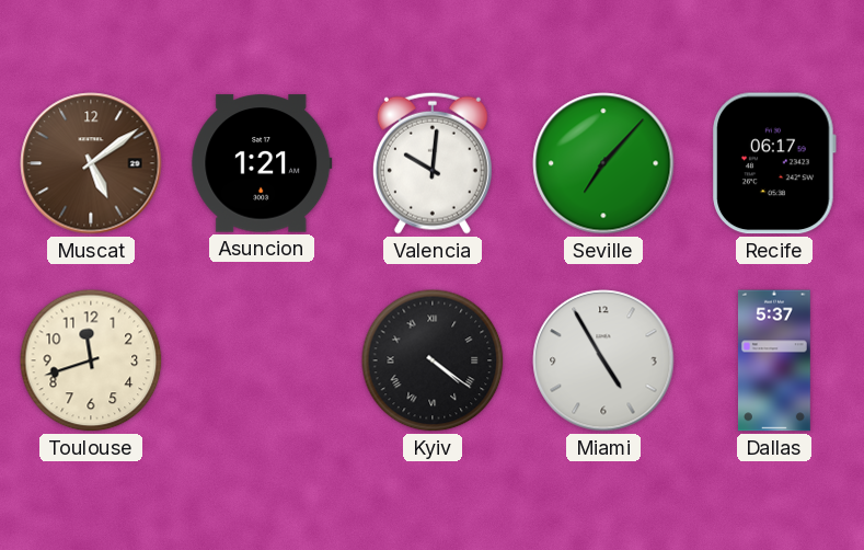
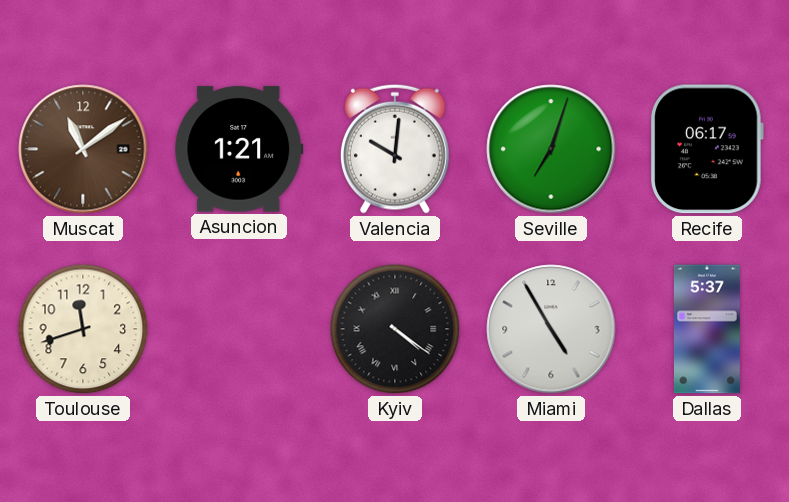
Muscat: 5:09 -> 11:09 (83, 149)
Seville: 7:07 -> 7:03 (551, 149)
